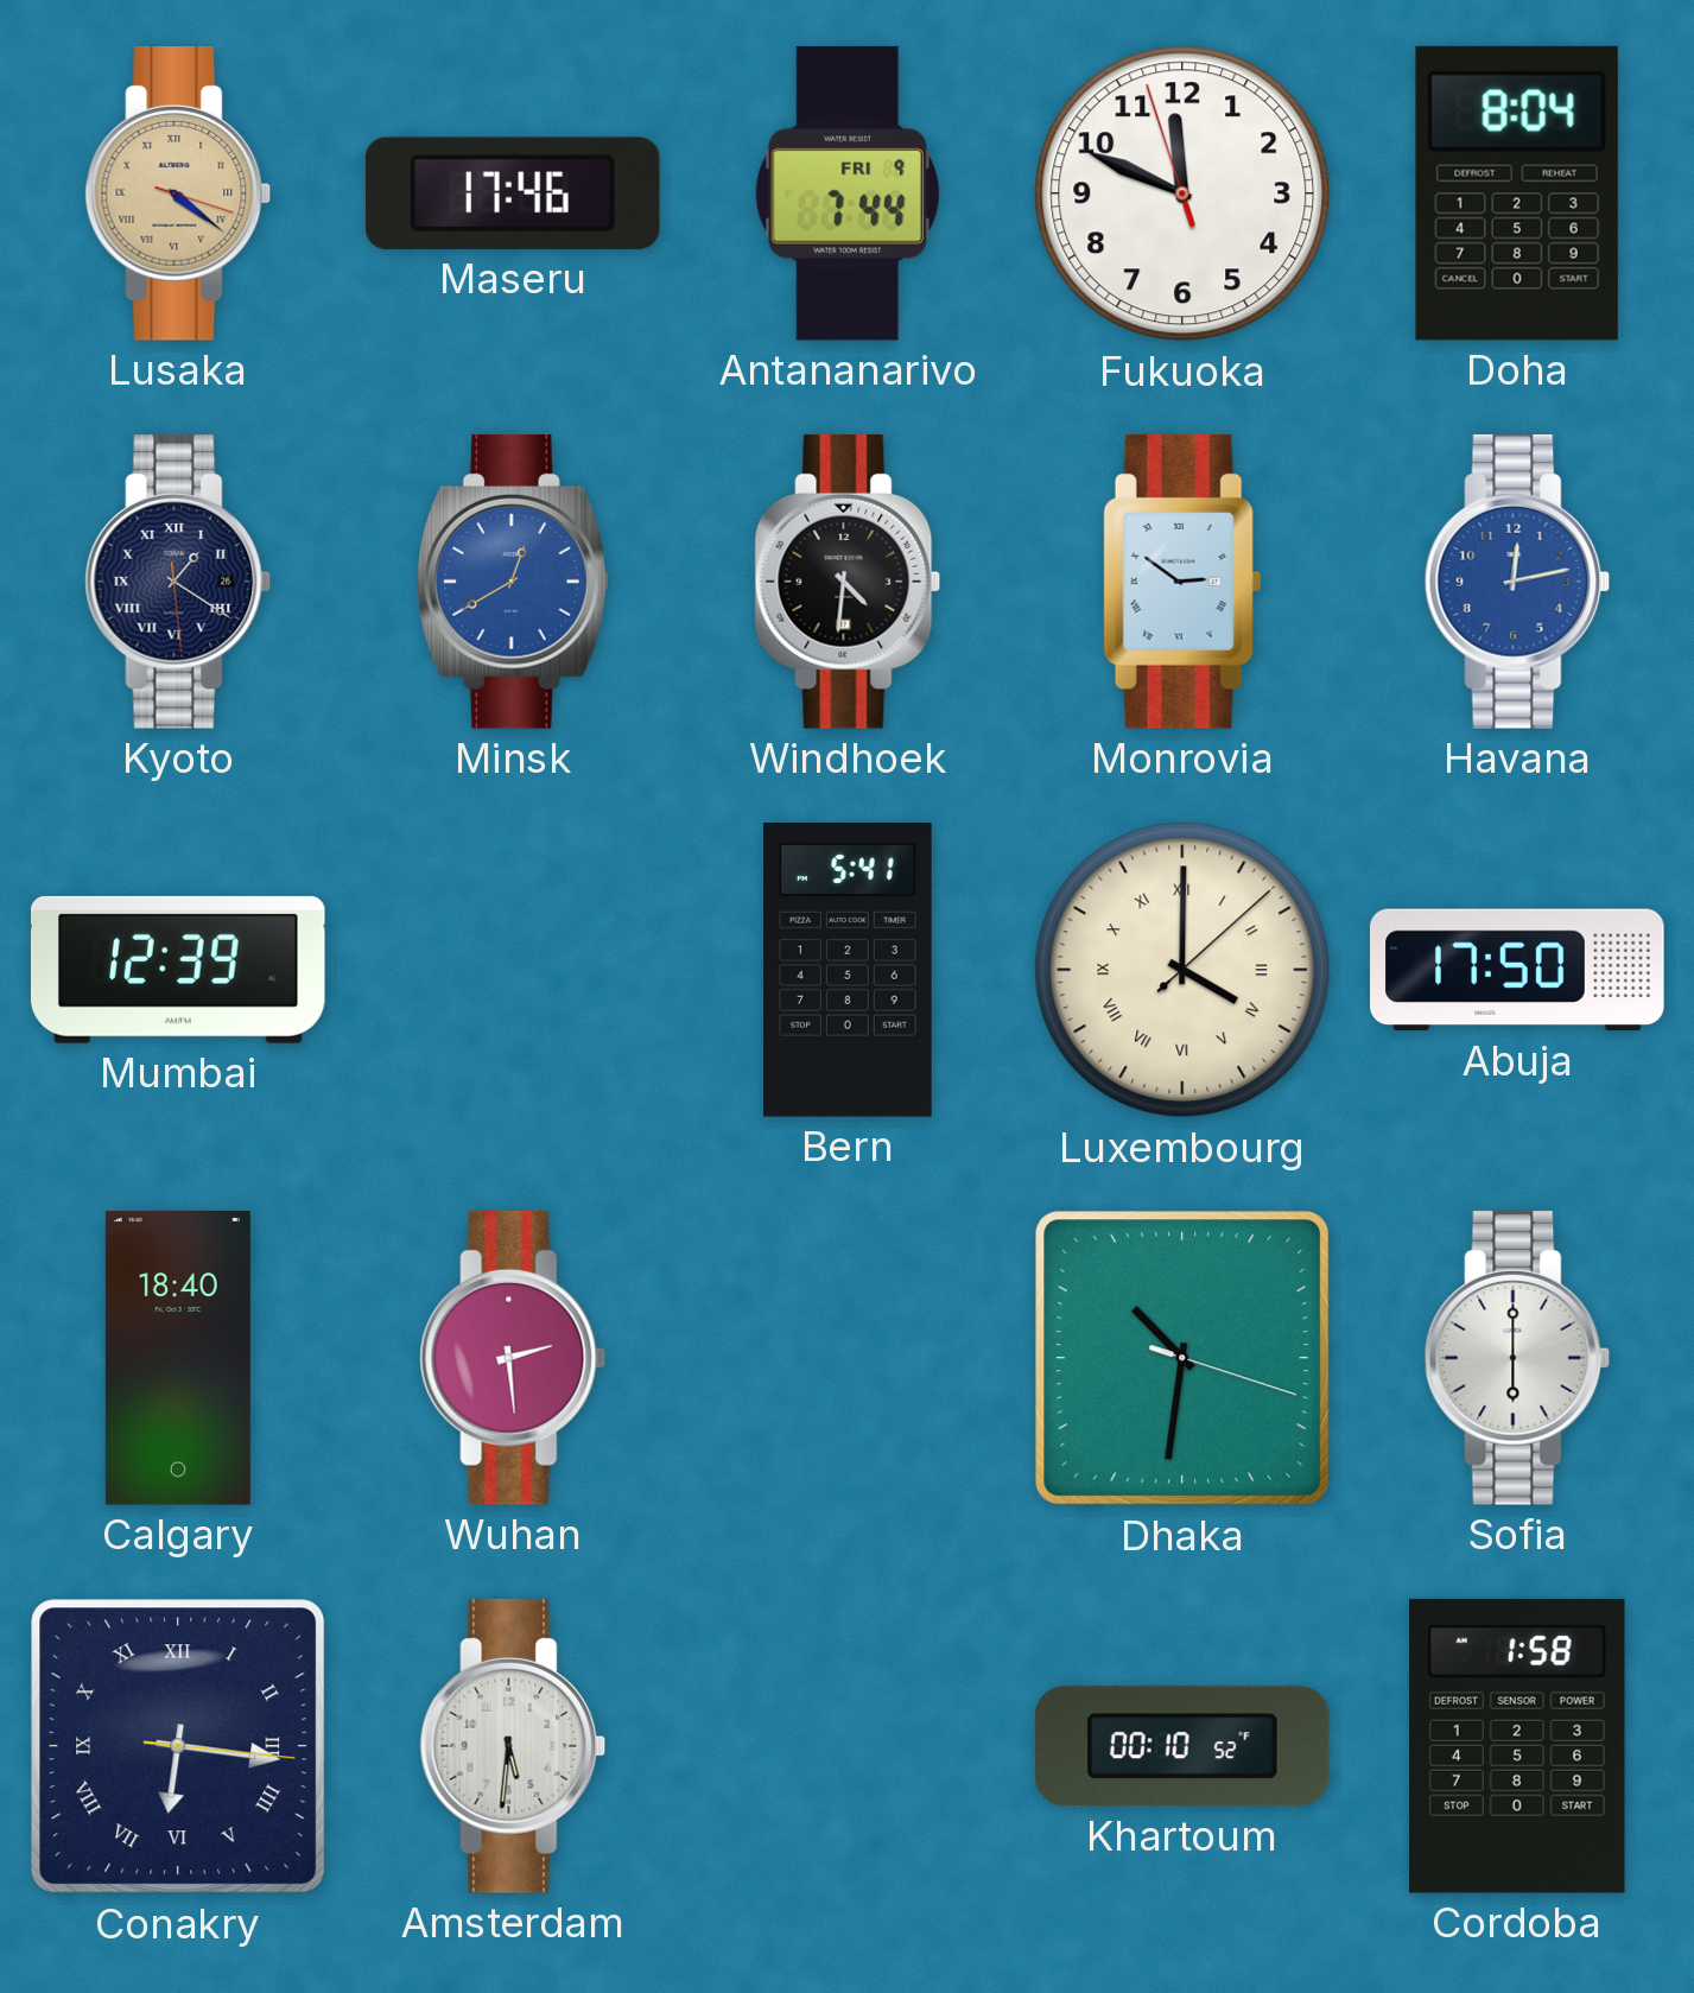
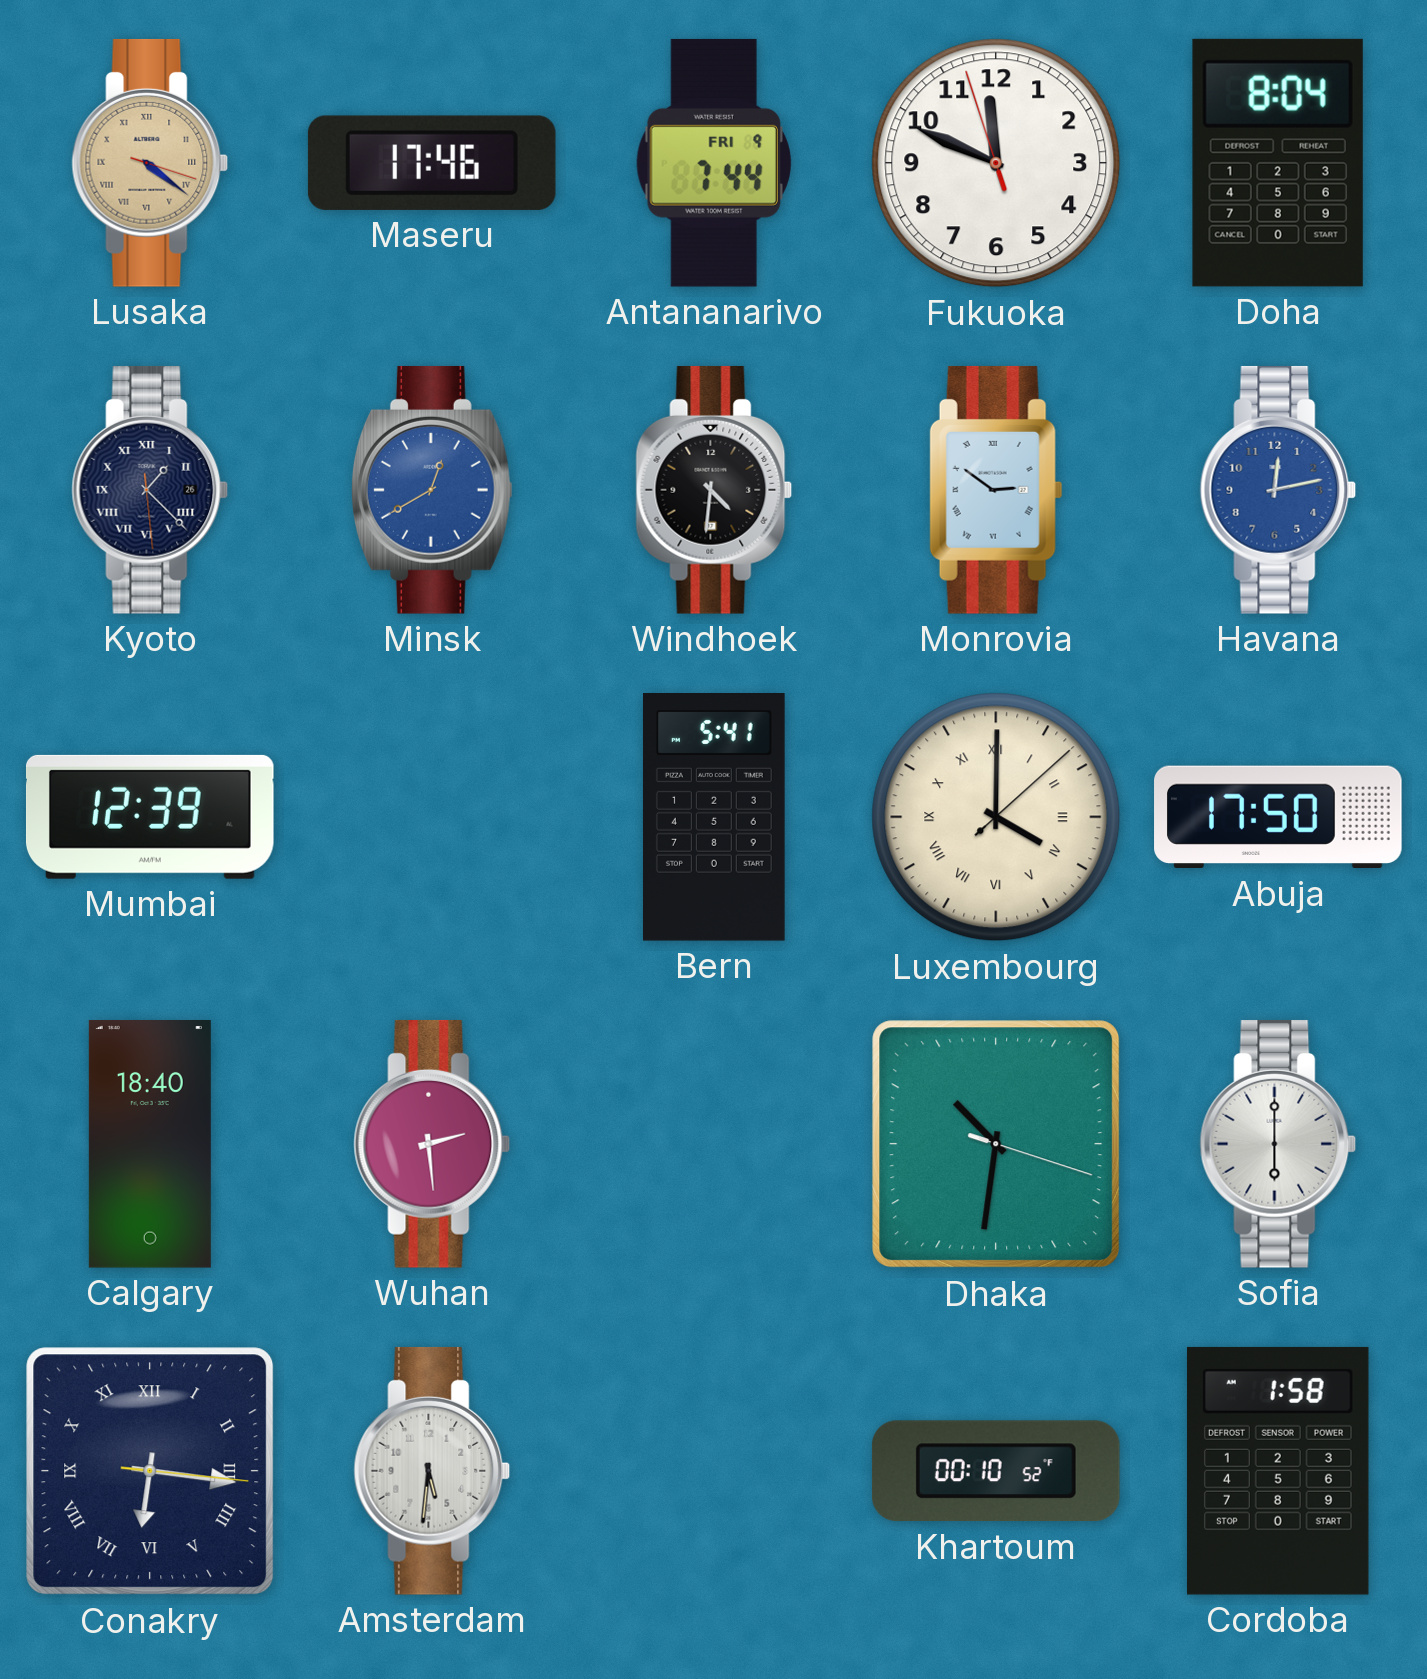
Kyoto: 1:20 -> 1:22 (150, 490)
